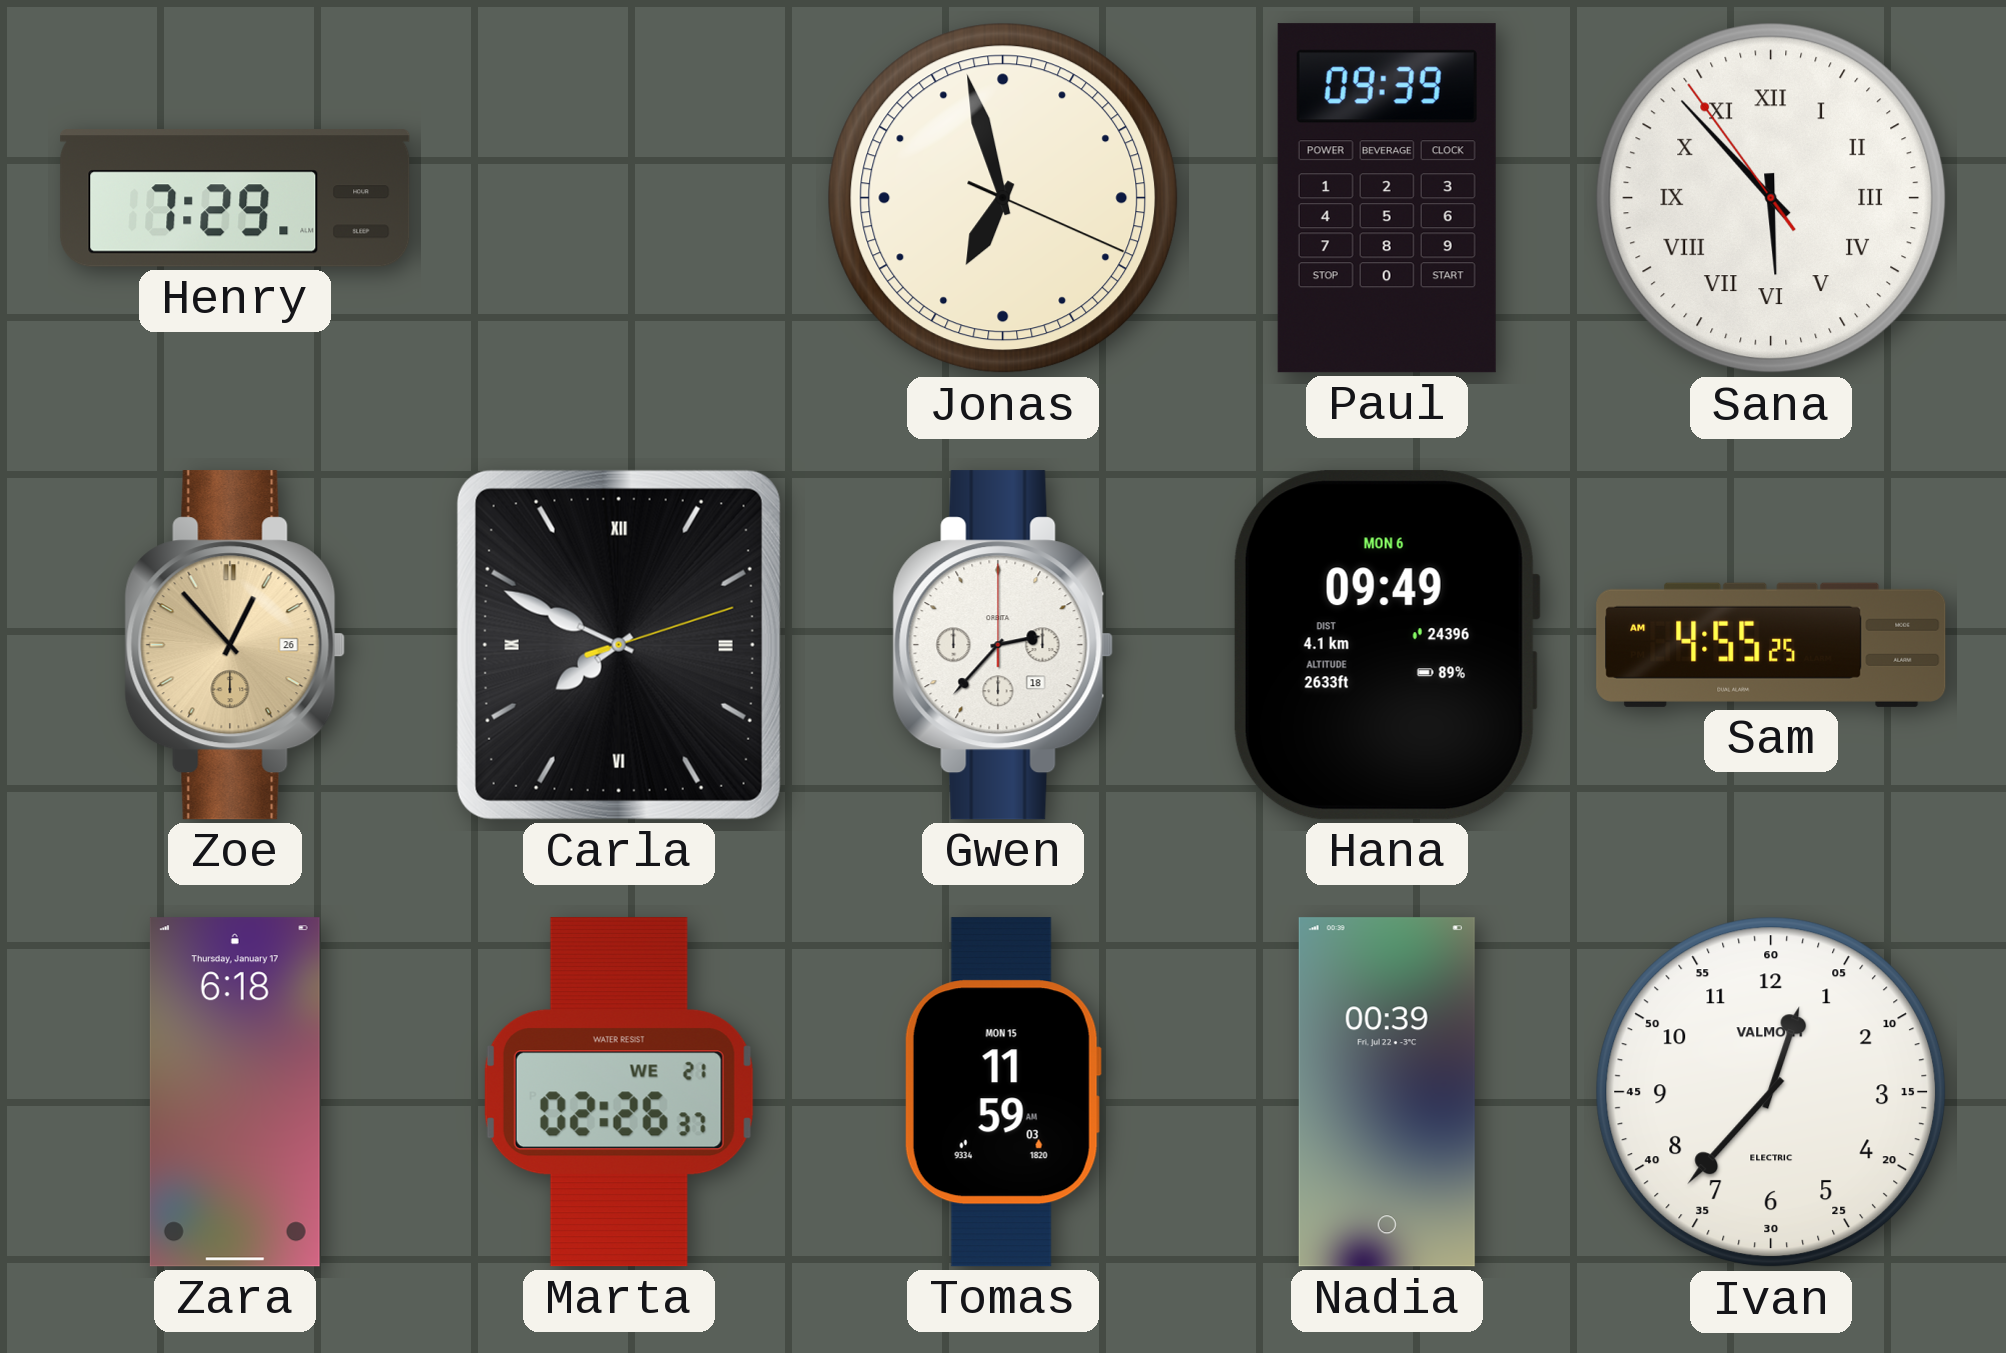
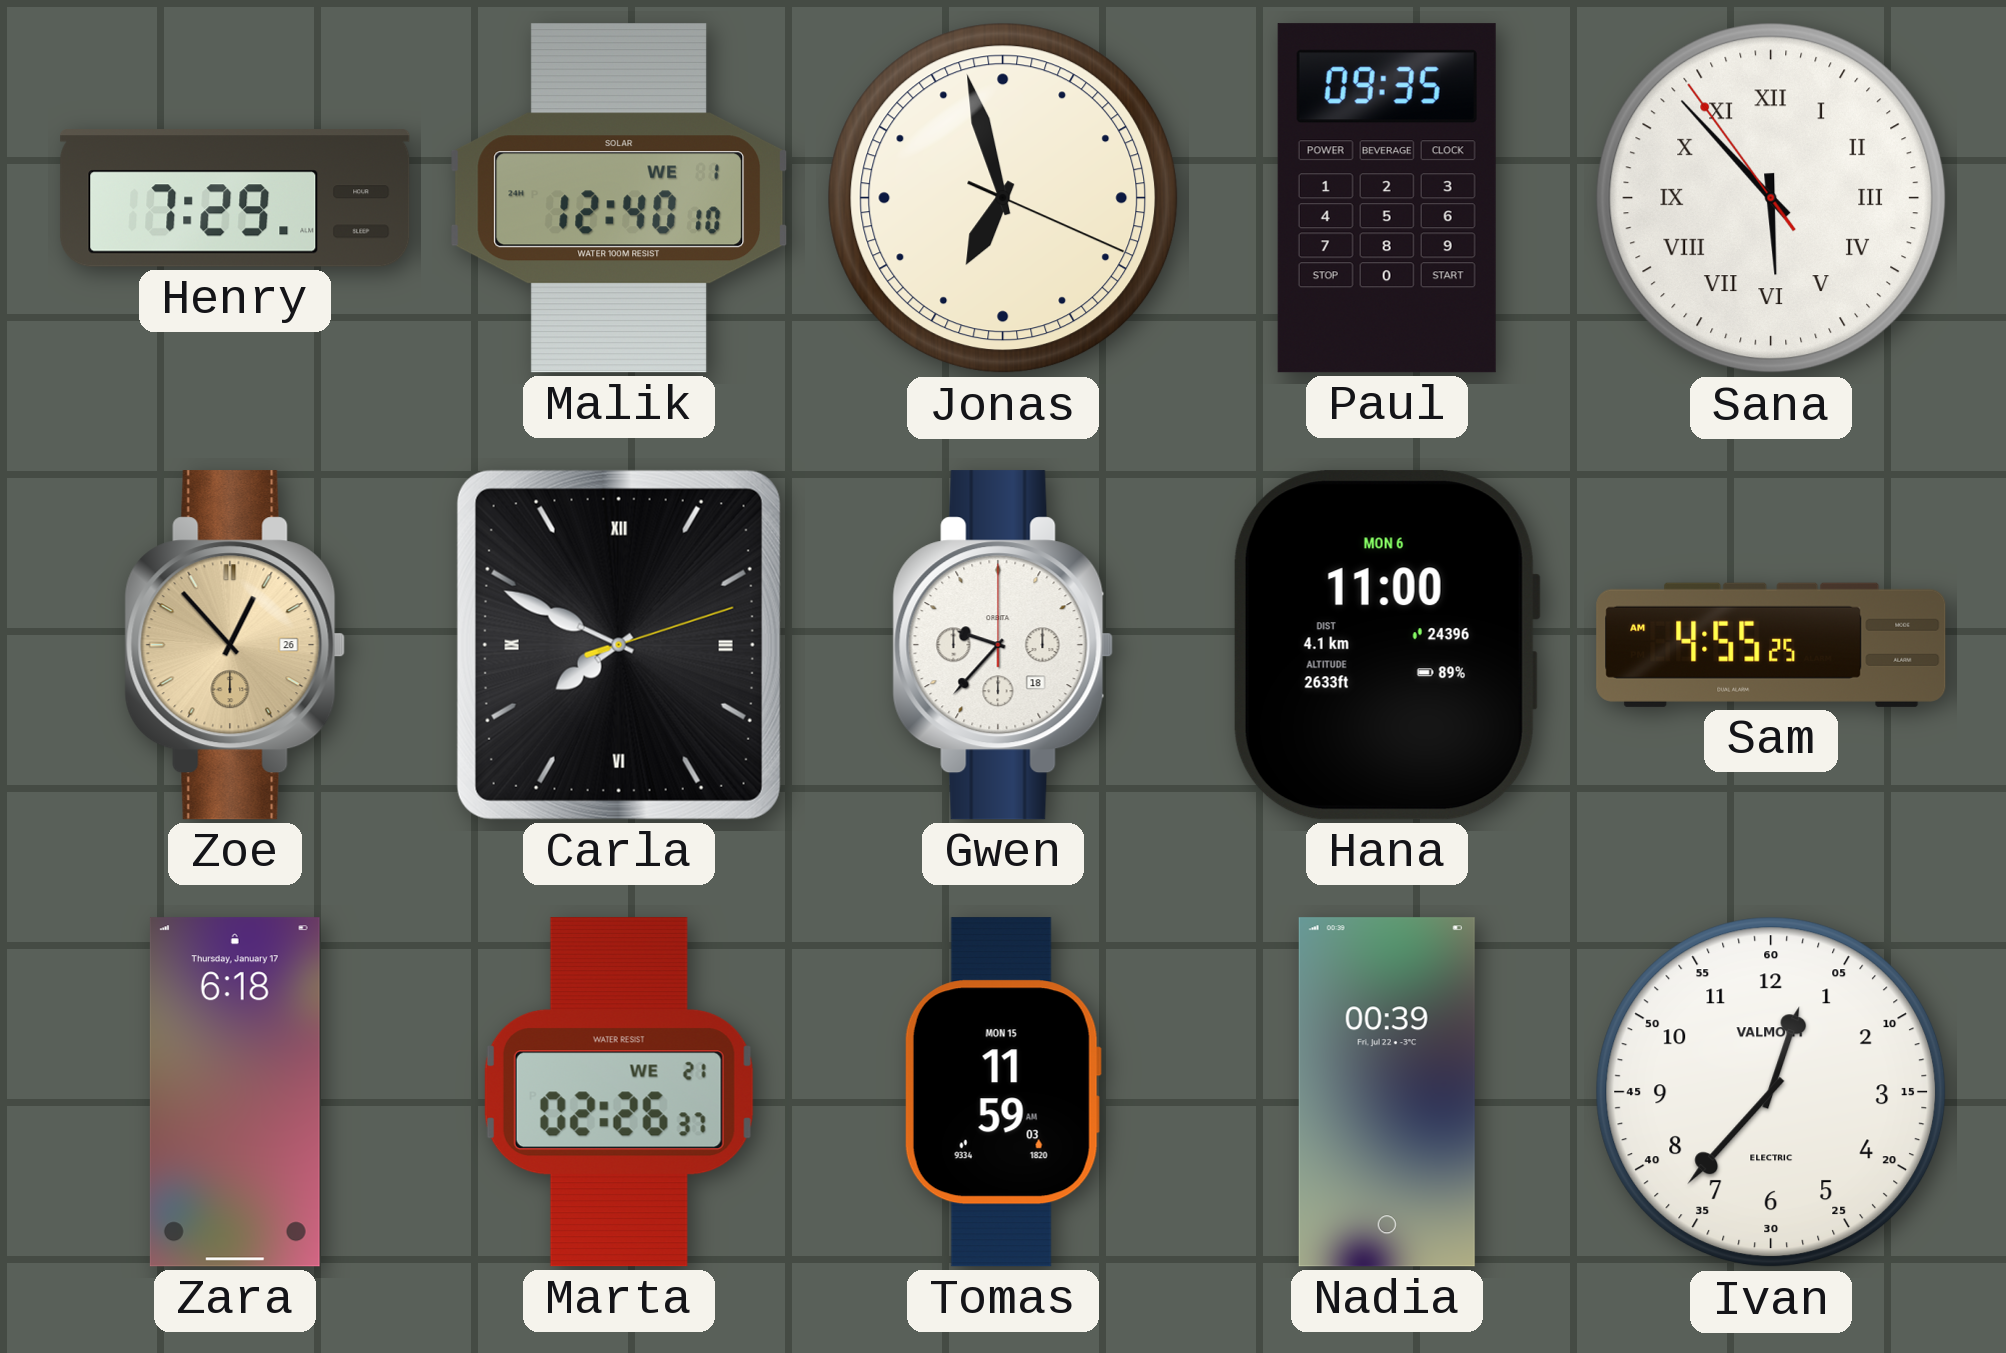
Malik: none -> 12:40 (618, 198)
Paul: 09:39 -> 09:35 (1387, 198)
Gwen: 2:37 -> 9:37 (1003, 645)
Hana: 09:49 -> 11:00 (1387, 645)
